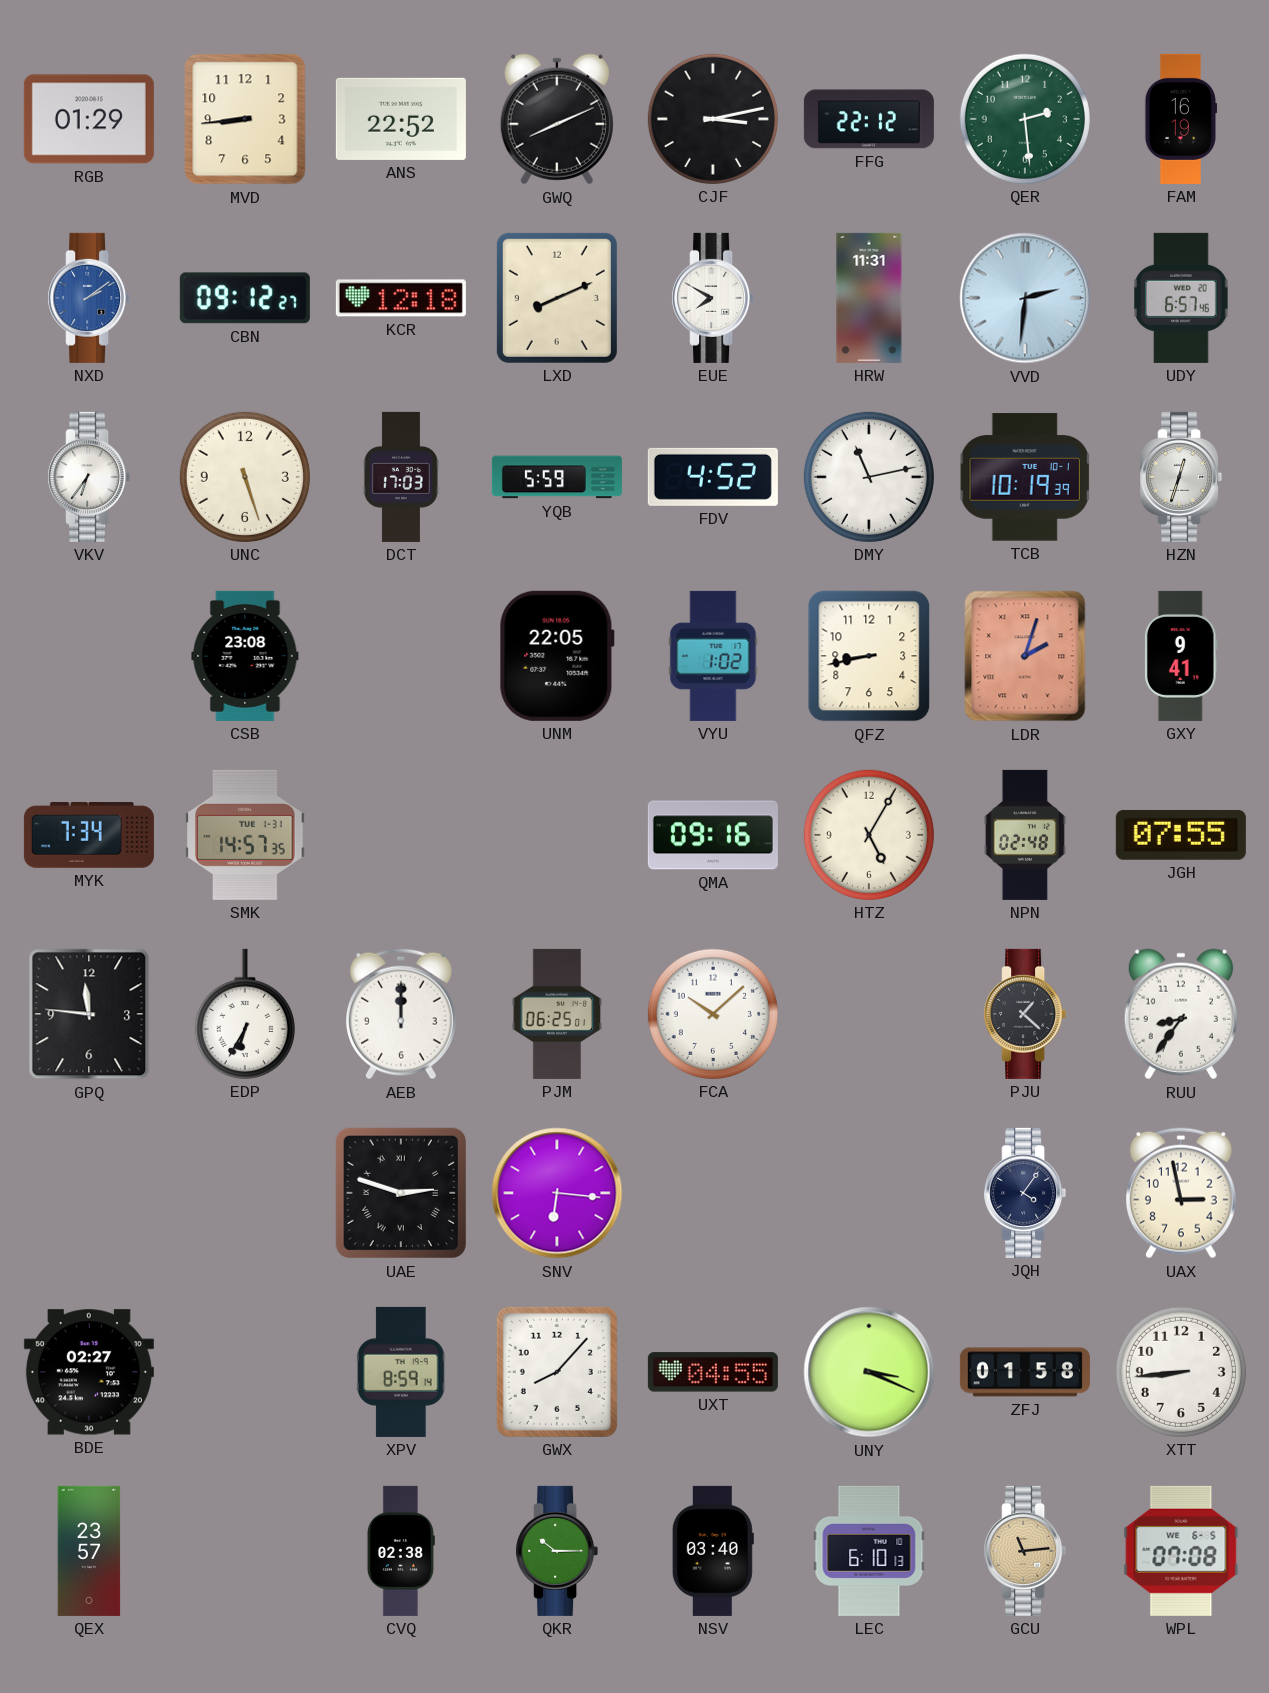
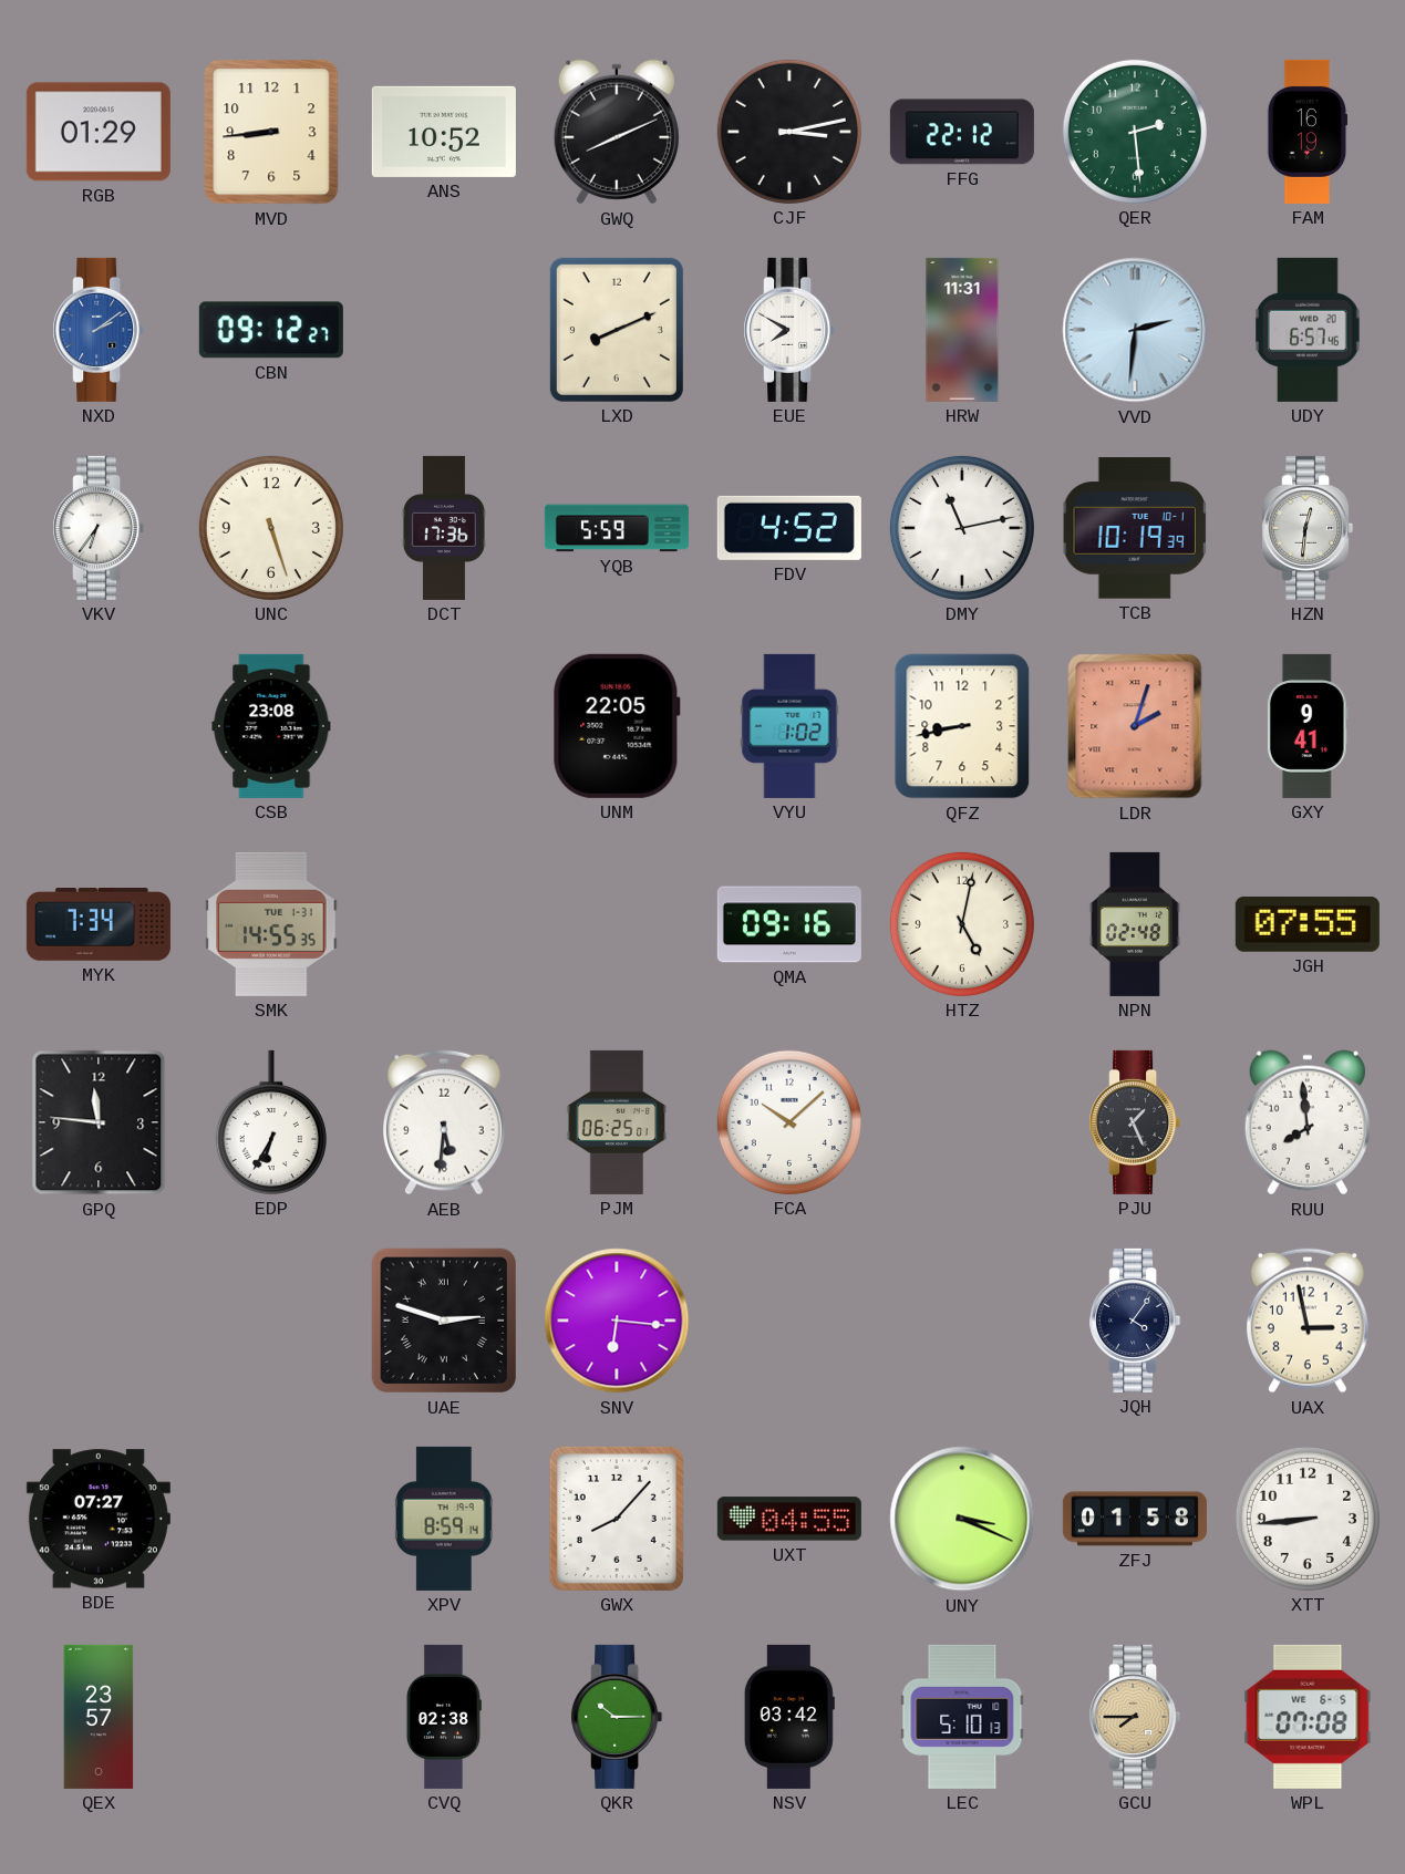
ANS: 22:52 -> 10:52 (444, 132)
KCR: 12:18 -> none (401, 298)
DCT: 17:03 -> 17:36 (444, 528)
HZN: 12:33 -> 12:31 (1308, 528)
SMK: 14:57 -> 14:55 (271, 924)
HTZ: 5:05 -> 5:02 (962, 924)
AEB: 12:00 -> 5:31 (444, 1122)
PJU: 1:22 -> 1:26 (1135, 1122)
RUU: 8:36 -> 7:59 (1308, 1122)
BDE: 02:27 -> 07:27 (99, 1519)
NSV: 03:40 -> 03:42 (789, 1717)
LEC: 6:10 -> 5:10 (962, 1717)
GCU: 11:14 -> 7:45 (1135, 1717)
